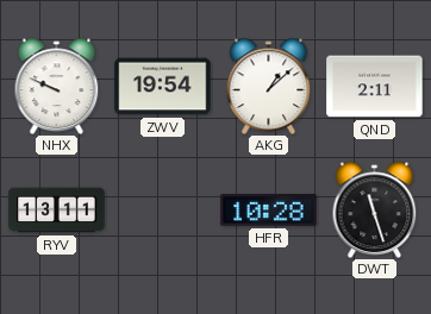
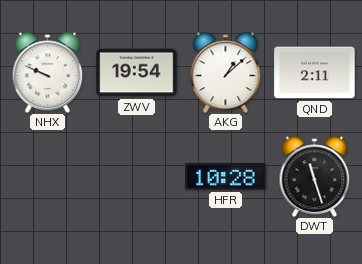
RYV: 13:11 -> none (57, 211)
